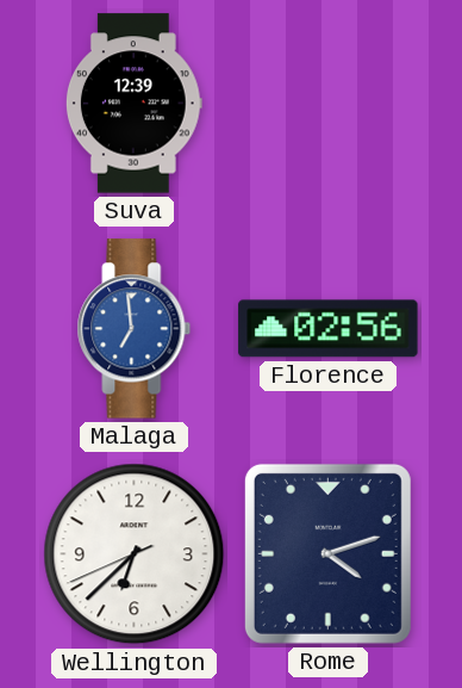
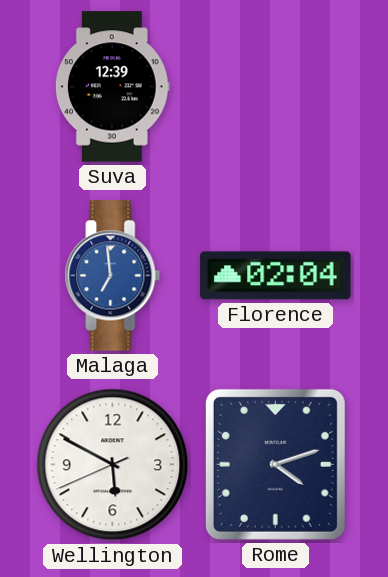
Florence: 02:56 -> 02:04 (276, 276)
Wellington: 6:37 -> 5:49 (113, 465)
